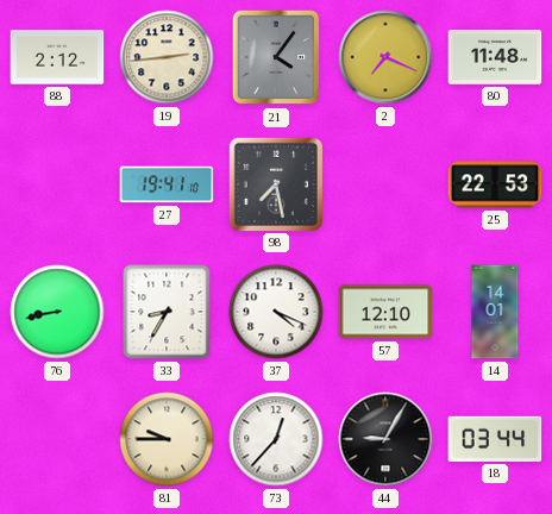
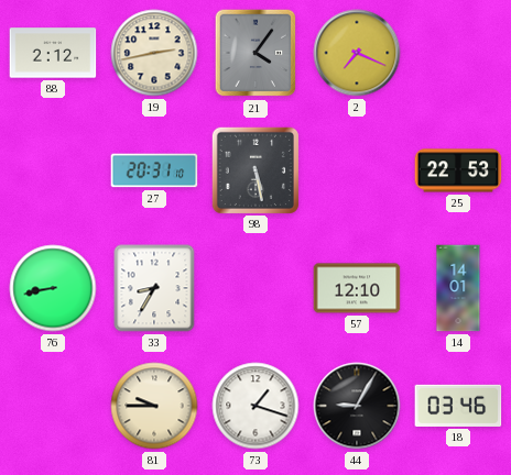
19: 2:44 -> 2:43 (154, 53)
80: 11:48 -> none (495, 58)
27: 19:41 -> 20:31 (154, 170)
98: 7:28 -> 5:28 (254, 169)
37: 4:19 -> none (276, 312)
73: 12:37 -> 1:18 (255, 406)
18: 03:44 -> 03:46 (458, 406)
